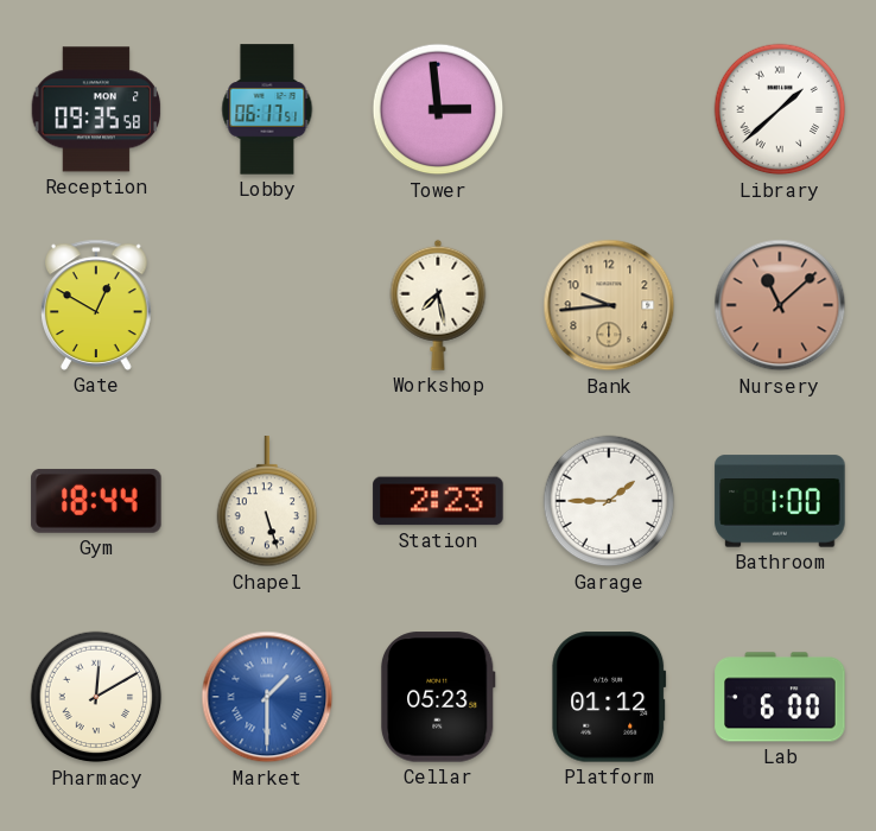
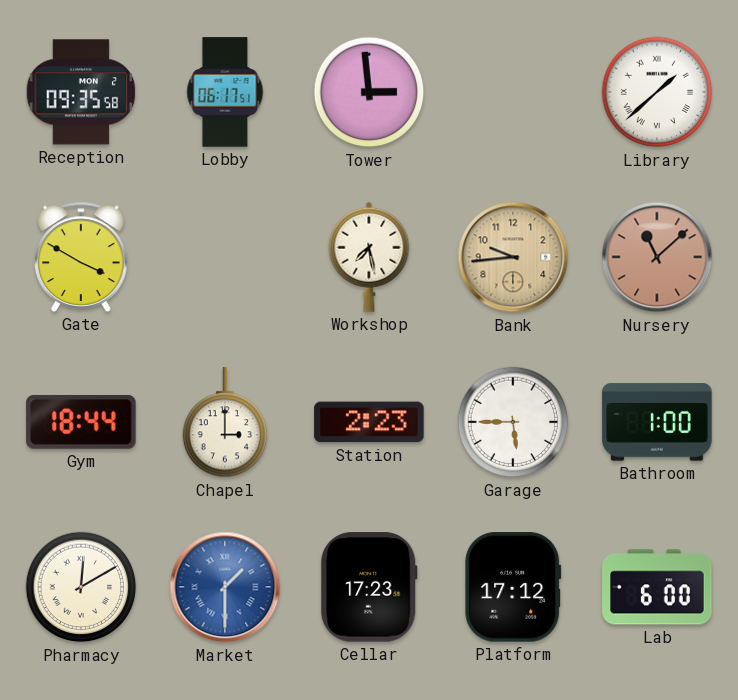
Gate: 12:50 -> 3:50 (81, 257)
Chapel: 5:27 -> 3:00 (225, 423)
Garage: 1:45 -> 5:45 (513, 422)
Cellar: 05:23 -> 17:23 (369, 587)
Platform: 01:12 -> 17:12 (513, 587)
